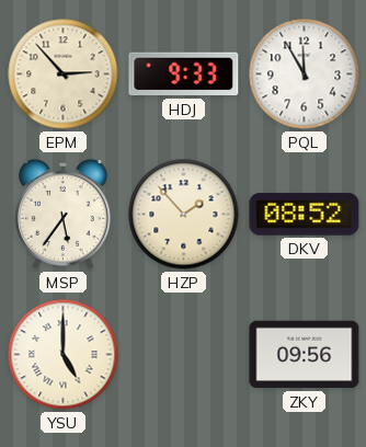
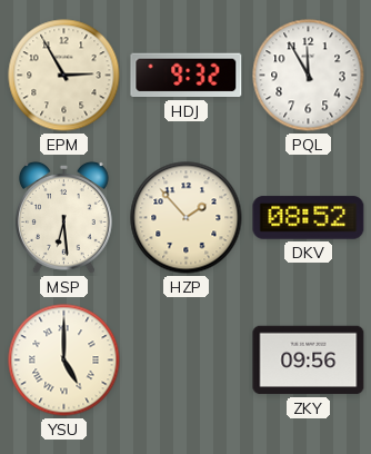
EPM: 2:53 -> 2:55 (64, 76)
HDJ: 9:33 -> 9:32 (187, 76)
MSP: 5:36 -> 6:29 (63, 217)
